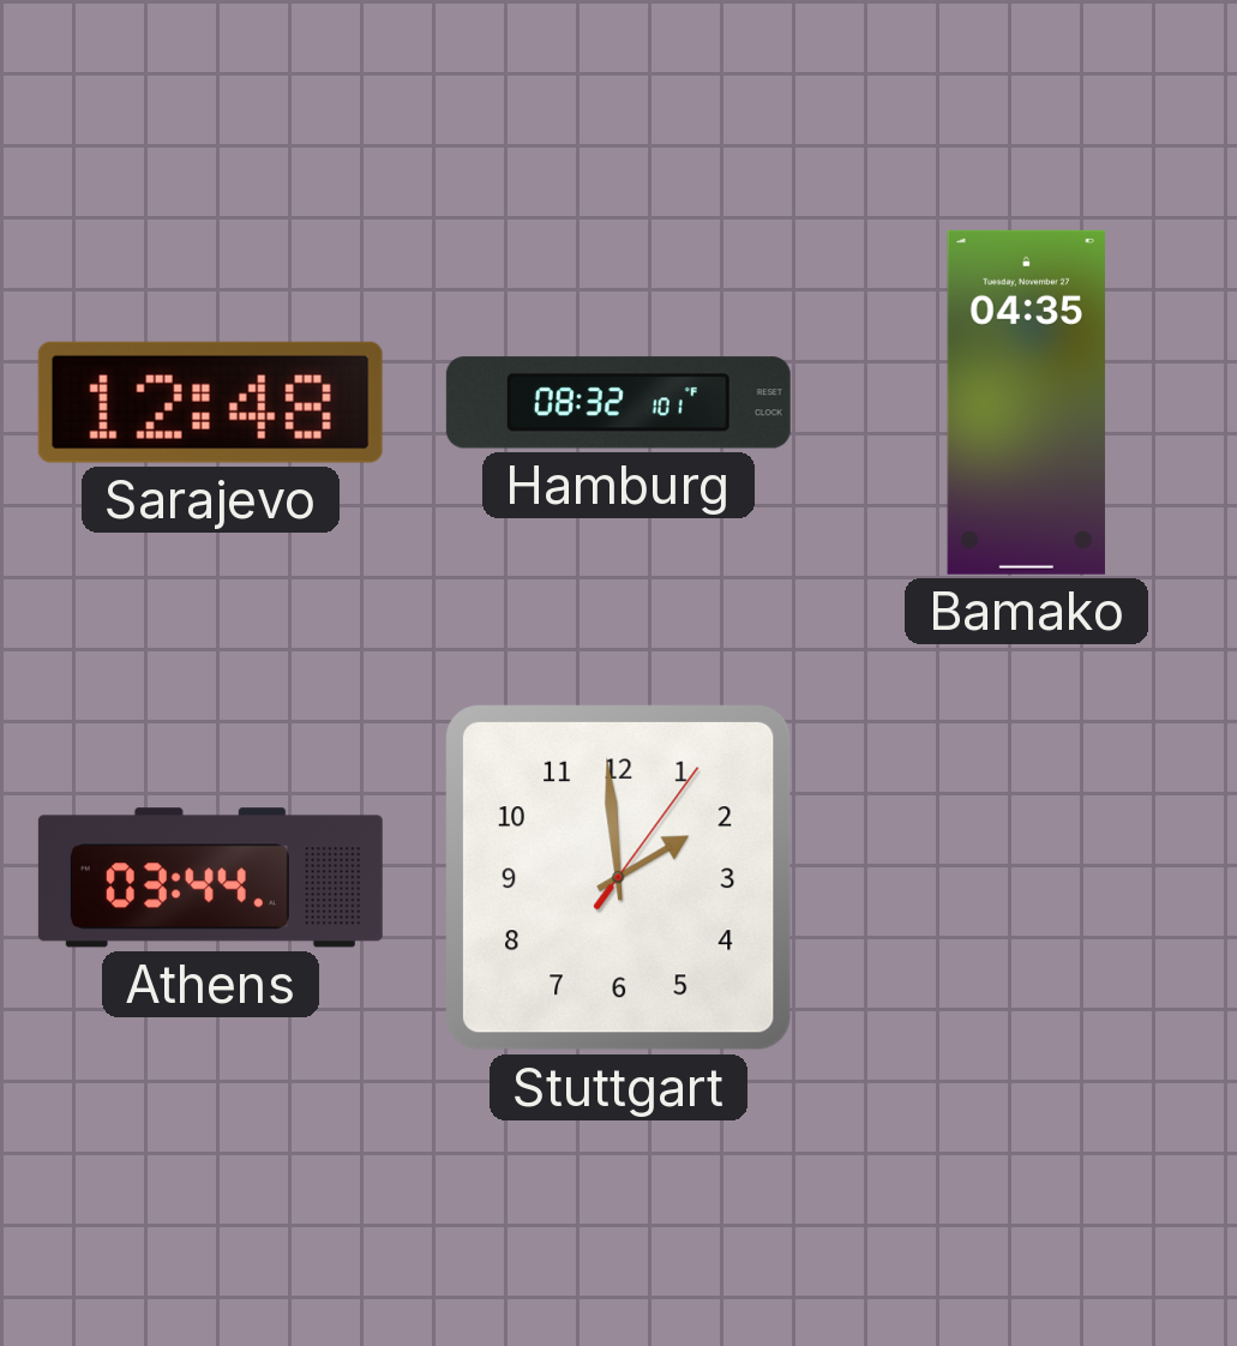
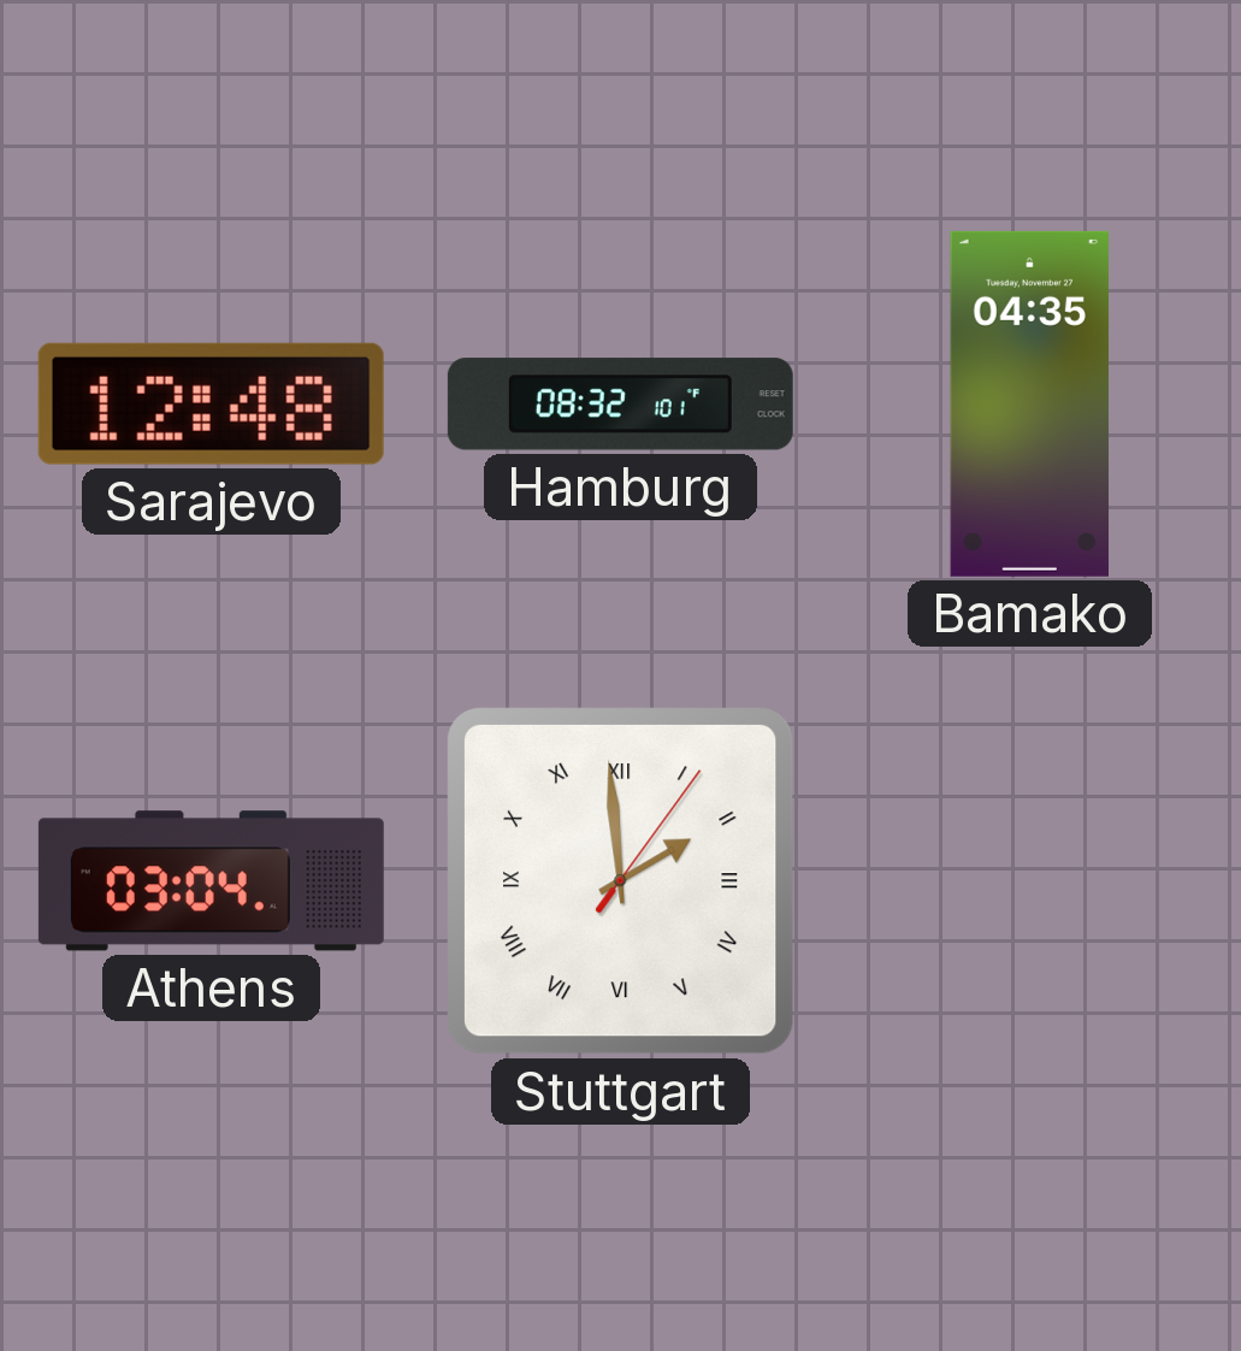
Athens: 03:44 -> 03:04 (211, 881)
Stuttgart numerals: Arabic -> Roman (620, 880)
